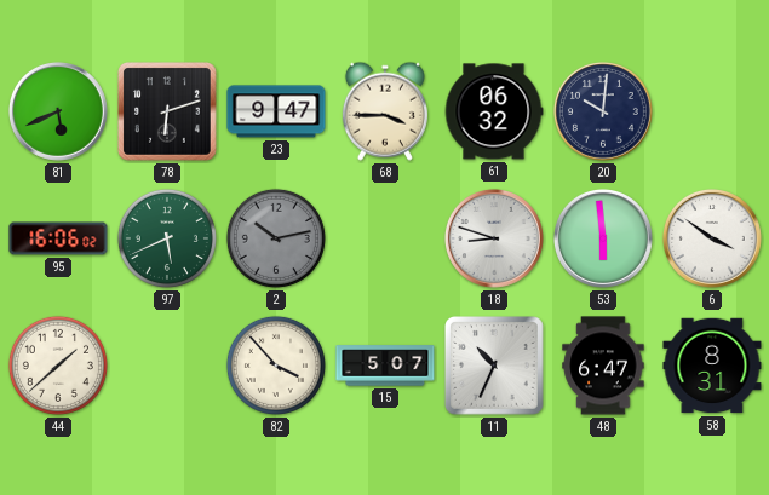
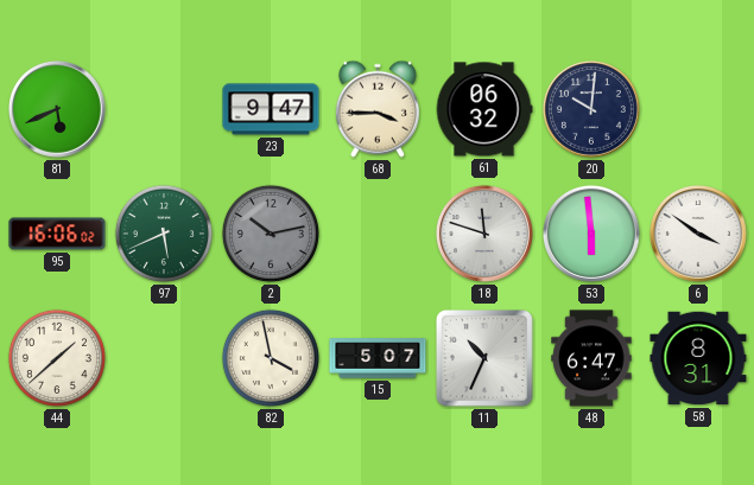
78: 6:12 -> none (168, 113)
18: 8:48 -> 11:48 (484, 234)
82: 3:53 -> 3:58 (271, 358)
